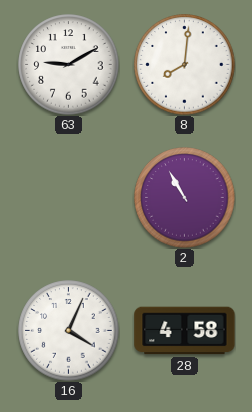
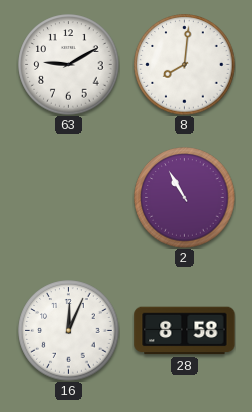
16: 4:04 -> 12:04 (69, 331)
28: 4:58 -> 8:58 (185, 331)
